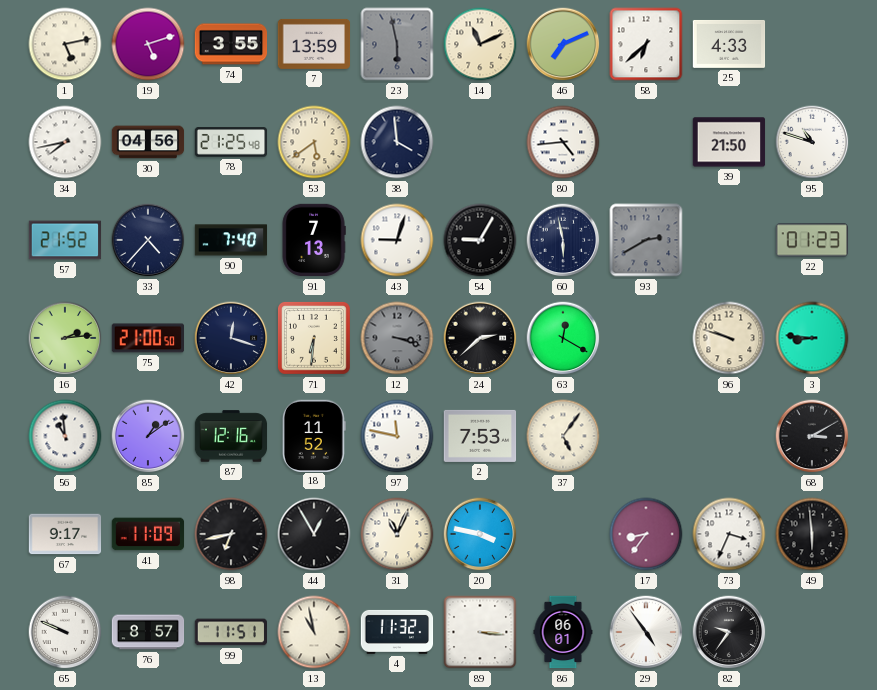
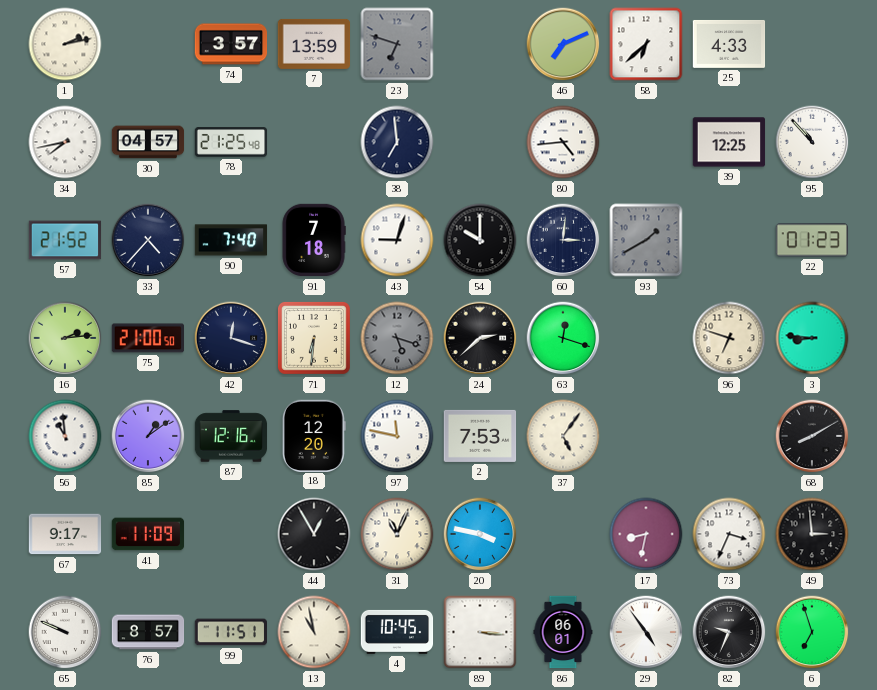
1: 5:13 -> 2:13 (65, 44)
19: 5:12 -> none (148, 44)
74: 3:55 -> 3:57 (231, 44)
23: 5:58 -> 6:48 (397, 44)
14: 11:11 -> none (480, 44)
30: 04:56 -> 04:57 (148, 142)
53: 5:39 -> none (314, 142)
38: 3:59 -> 6:59 (397, 142)
39: 21:50 -> 12:25 (729, 142)
95: 10:48 -> 10:53 (812, 142)
91: 7:13 -> 7:18 (314, 240)
54: 9:05 -> 10:00 (480, 240)
60: 5:58 -> 3:01 (563, 240)
93: 2:40 -> 1:40 (646, 240)
12: 3:18 -> 5:18 (397, 338)
63: 12:20 -> 12:18 (563, 338)
96: 9:48 -> 6:48 (729, 338)
18: 11:52 -> 12:20 (314, 435)
68: 3:10 -> 8:10 (812, 436)
98: 6:43 -> none (231, 534)
17: 8:36 -> 8:32 (646, 534)
49: 5:59 -> 2:59 (812, 534)
4: 11:32 -> 10:45 (397, 632)
82: 9:36 -> 9:34 (729, 632)
6: none -> 6:57 (812, 632)
